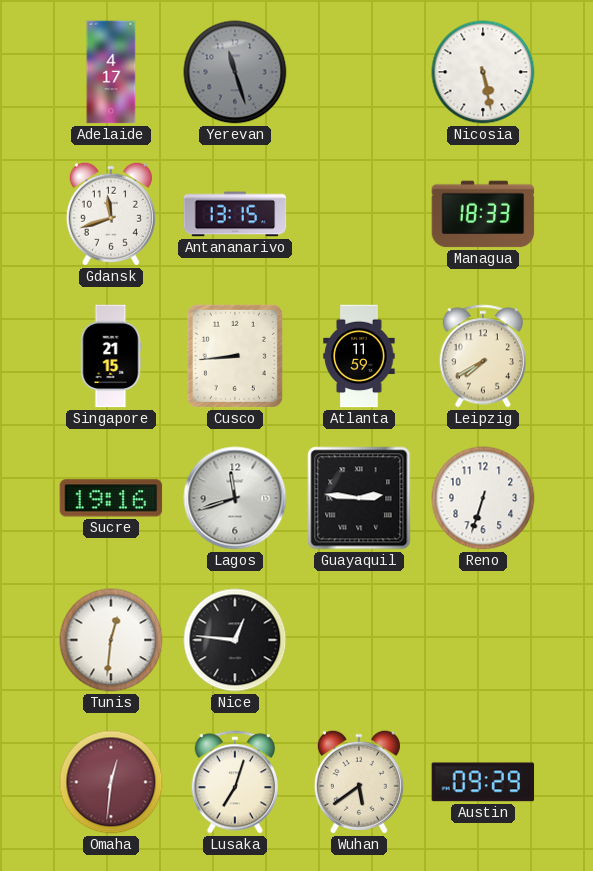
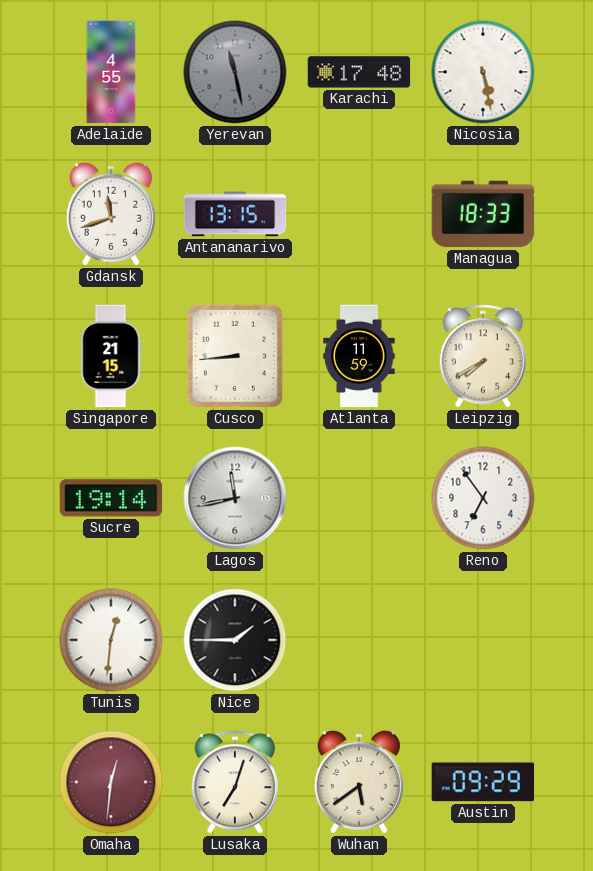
Adelaide: 4:17 -> 4:55 (111, 72)
Yerevan: 11:27 -> 11:28 (235, 72)
Karachi: none -> 17:48 (359, 72)
Sucre: 19:16 -> 19:14 (111, 498)
Lagos: 11:42 -> 11:43 (235, 498)
Guayaquil: 2:46 -> none (359, 498)
Reno: 6:33 -> 6:54 (483, 498)
Nice: 12:46 -> 1:45 (235, 640)
